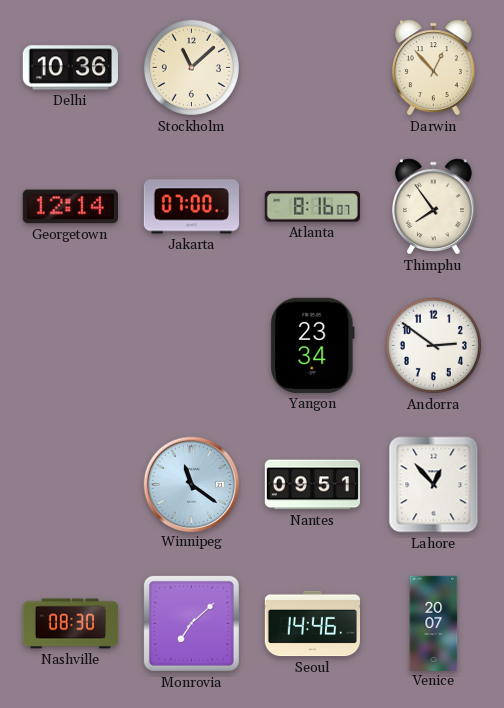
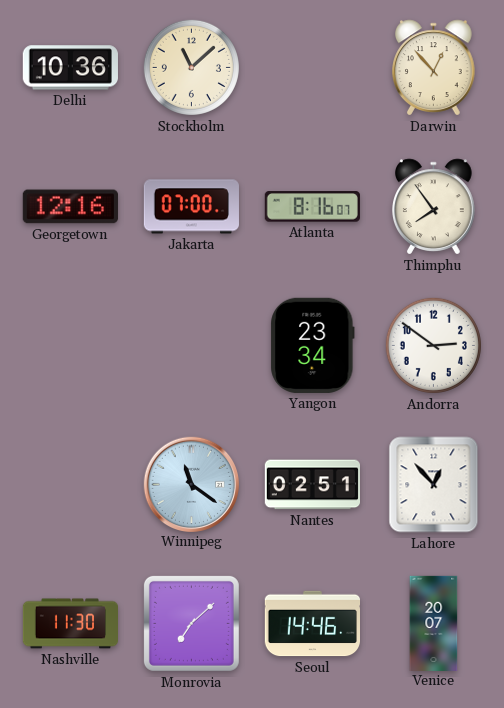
Georgetown: 12:14 -> 12:16 (70, 207)
Nantes: 09:51 -> 02:51 (312, 485)
Nashville: 08:30 -> 11:30 (70, 624)
